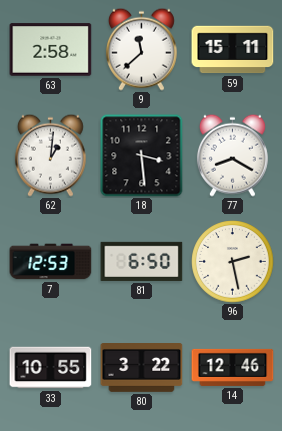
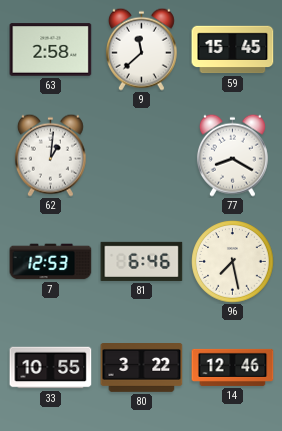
59: 15:11 -> 15:45 (233, 50)
18: 3:29 -> none (142, 156)
81: 6:50 -> 6:46 (142, 261)
96: 2:28 -> 7:28 (233, 262)
